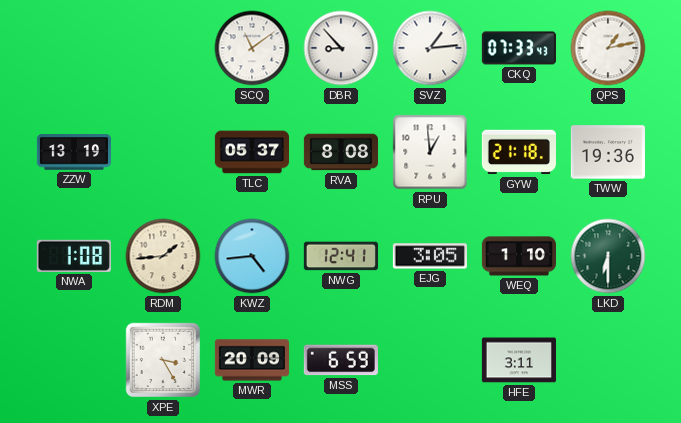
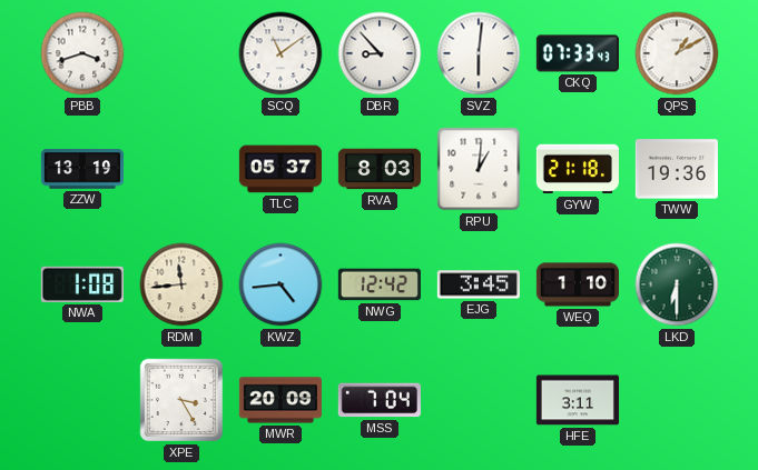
PBB: none -> 3:42 (82, 53)
SVZ: 1:14 -> 6:01 (479, 53)
QPS: 1:13 -> 1:10 (677, 53)
RVA: 8:08 -> 8:03 (378, 169)
RPU: 12:59 -> 1:01 (479, 169)
RDM: 1:44 -> 11:44 (181, 284)
NWG: 12:41 -> 12:42 (380, 284)
EJG: 3:05 -> 3:45 (479, 284)
MSS: 6:59 -> 7:04 (380, 400)
